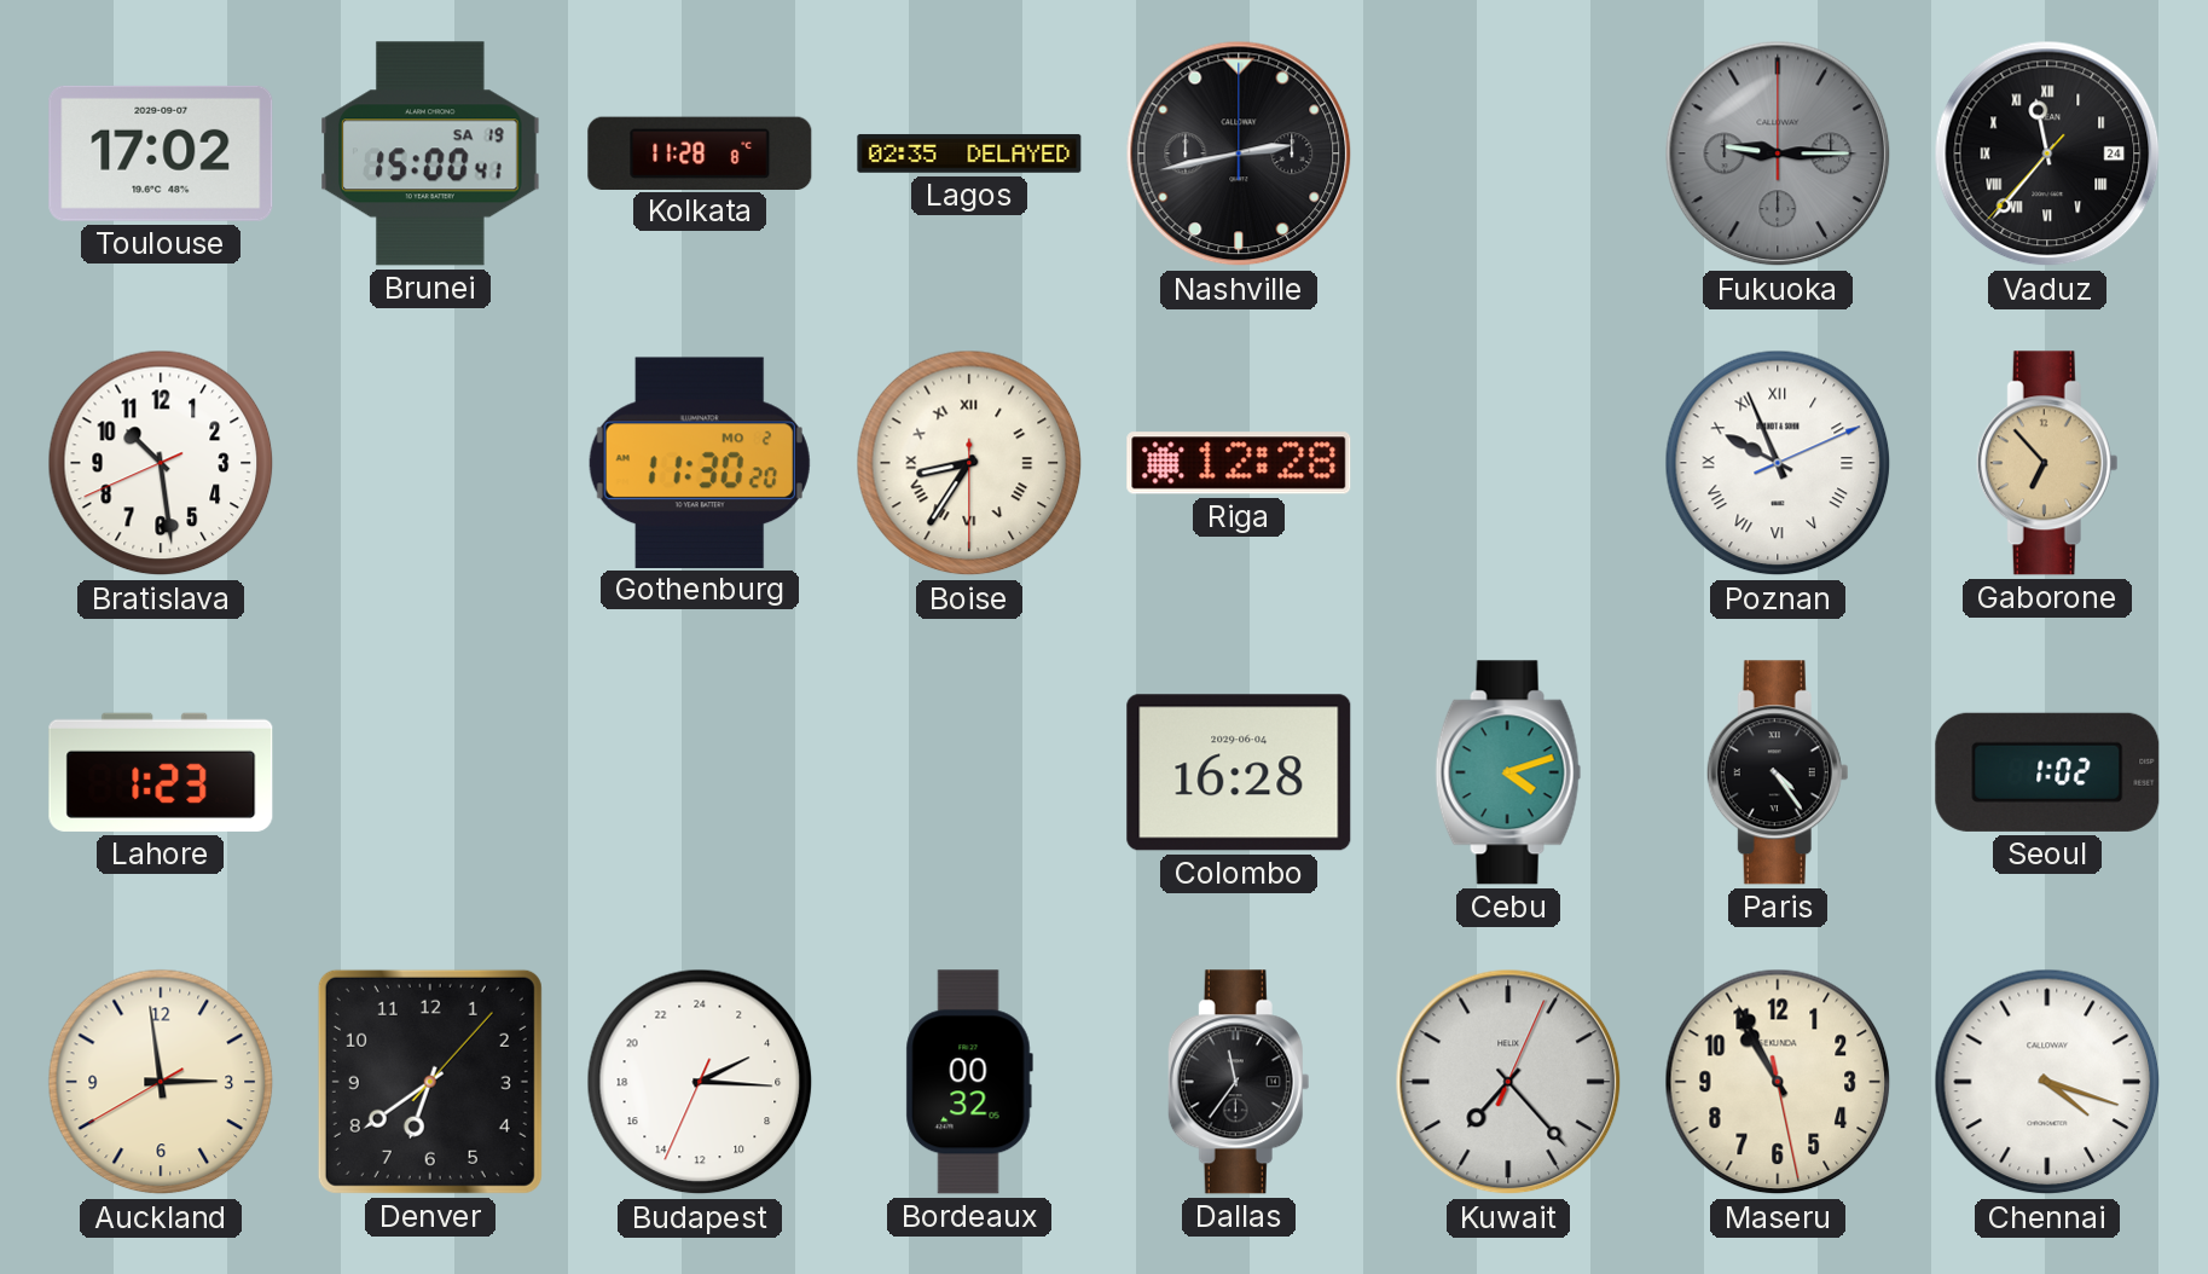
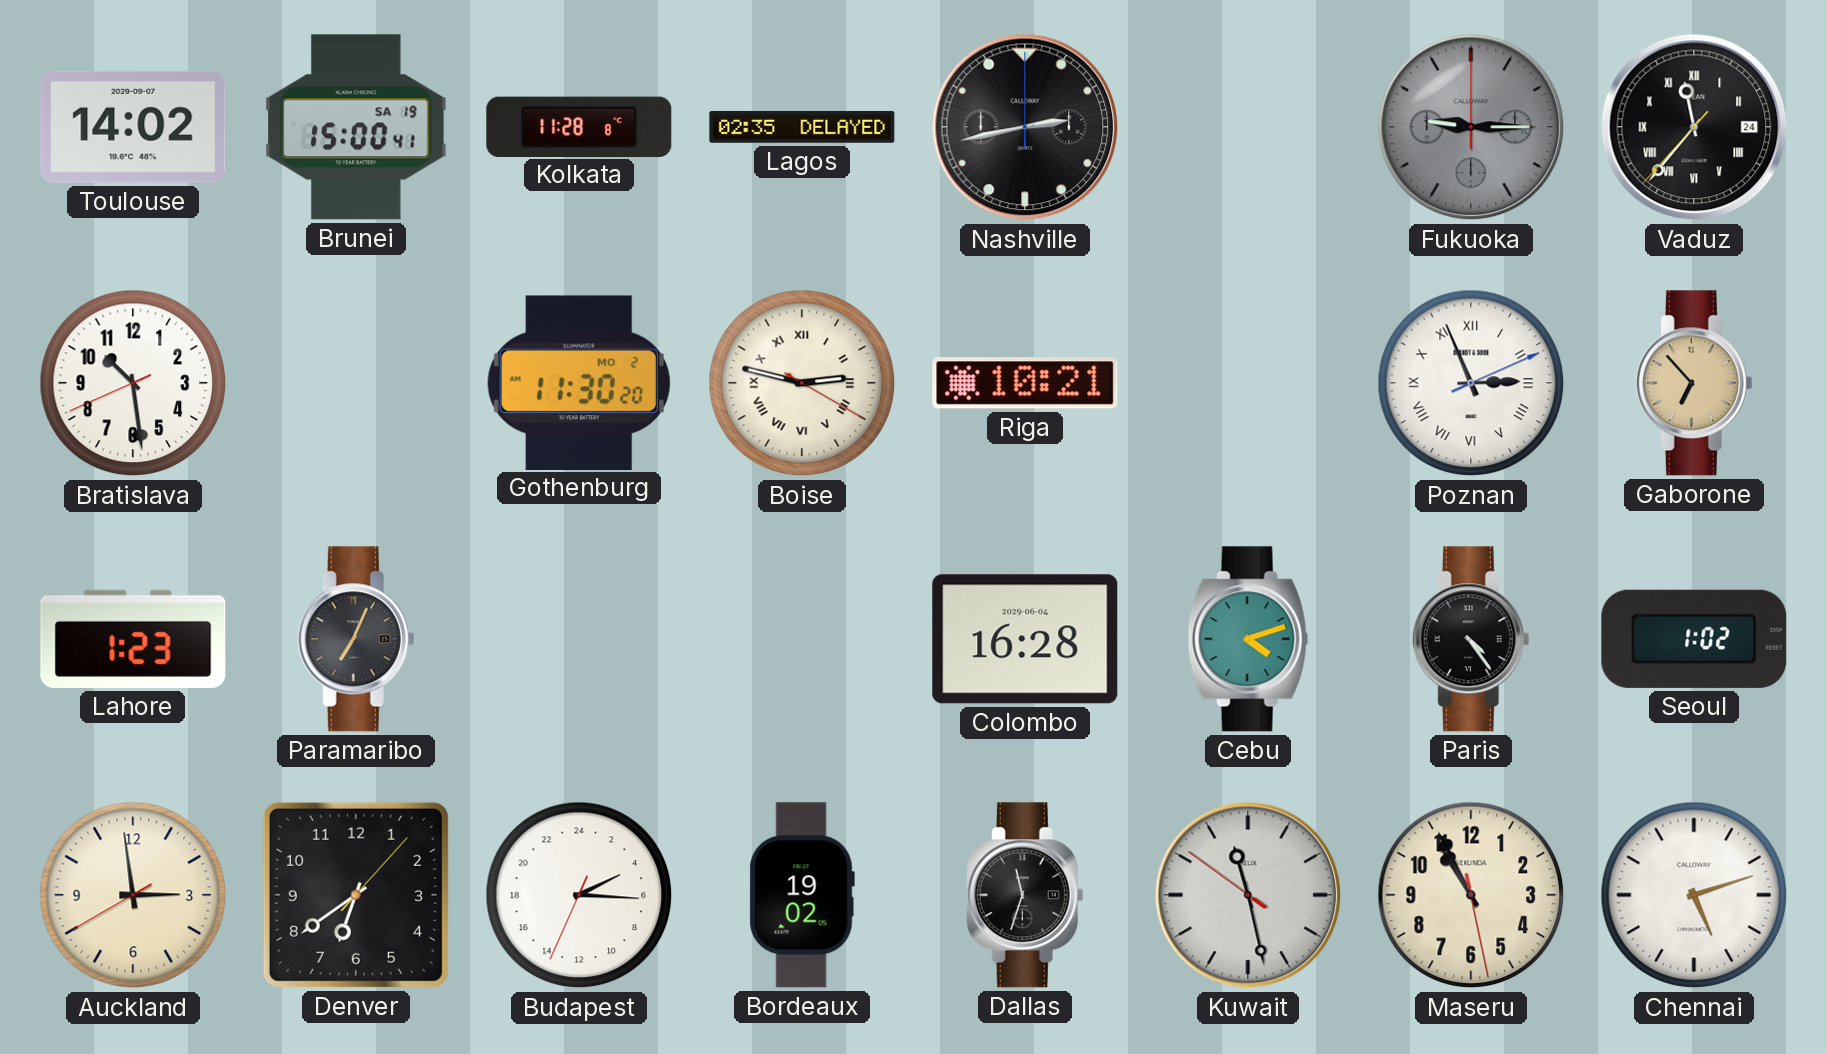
Toulouse: 17:02 -> 14:02 (133, 127)
Boise: 8:35 -> 2:47 (802, 383)
Riga: 12:28 -> 10:21 (1025, 383)
Poznan: 9:56 -> 2:56 (1471, 383)
Paramaribo: none -> 7:04 (356, 639)
Bordeaux: 00:32 -> 19:02 (802, 895)
Dallas: 11:36 -> 11:33 (1025, 895)
Kuwait: 7:23 -> 11:27 (1248, 895)
Chennai: 4:18 -> 5:12 (1694, 895)
